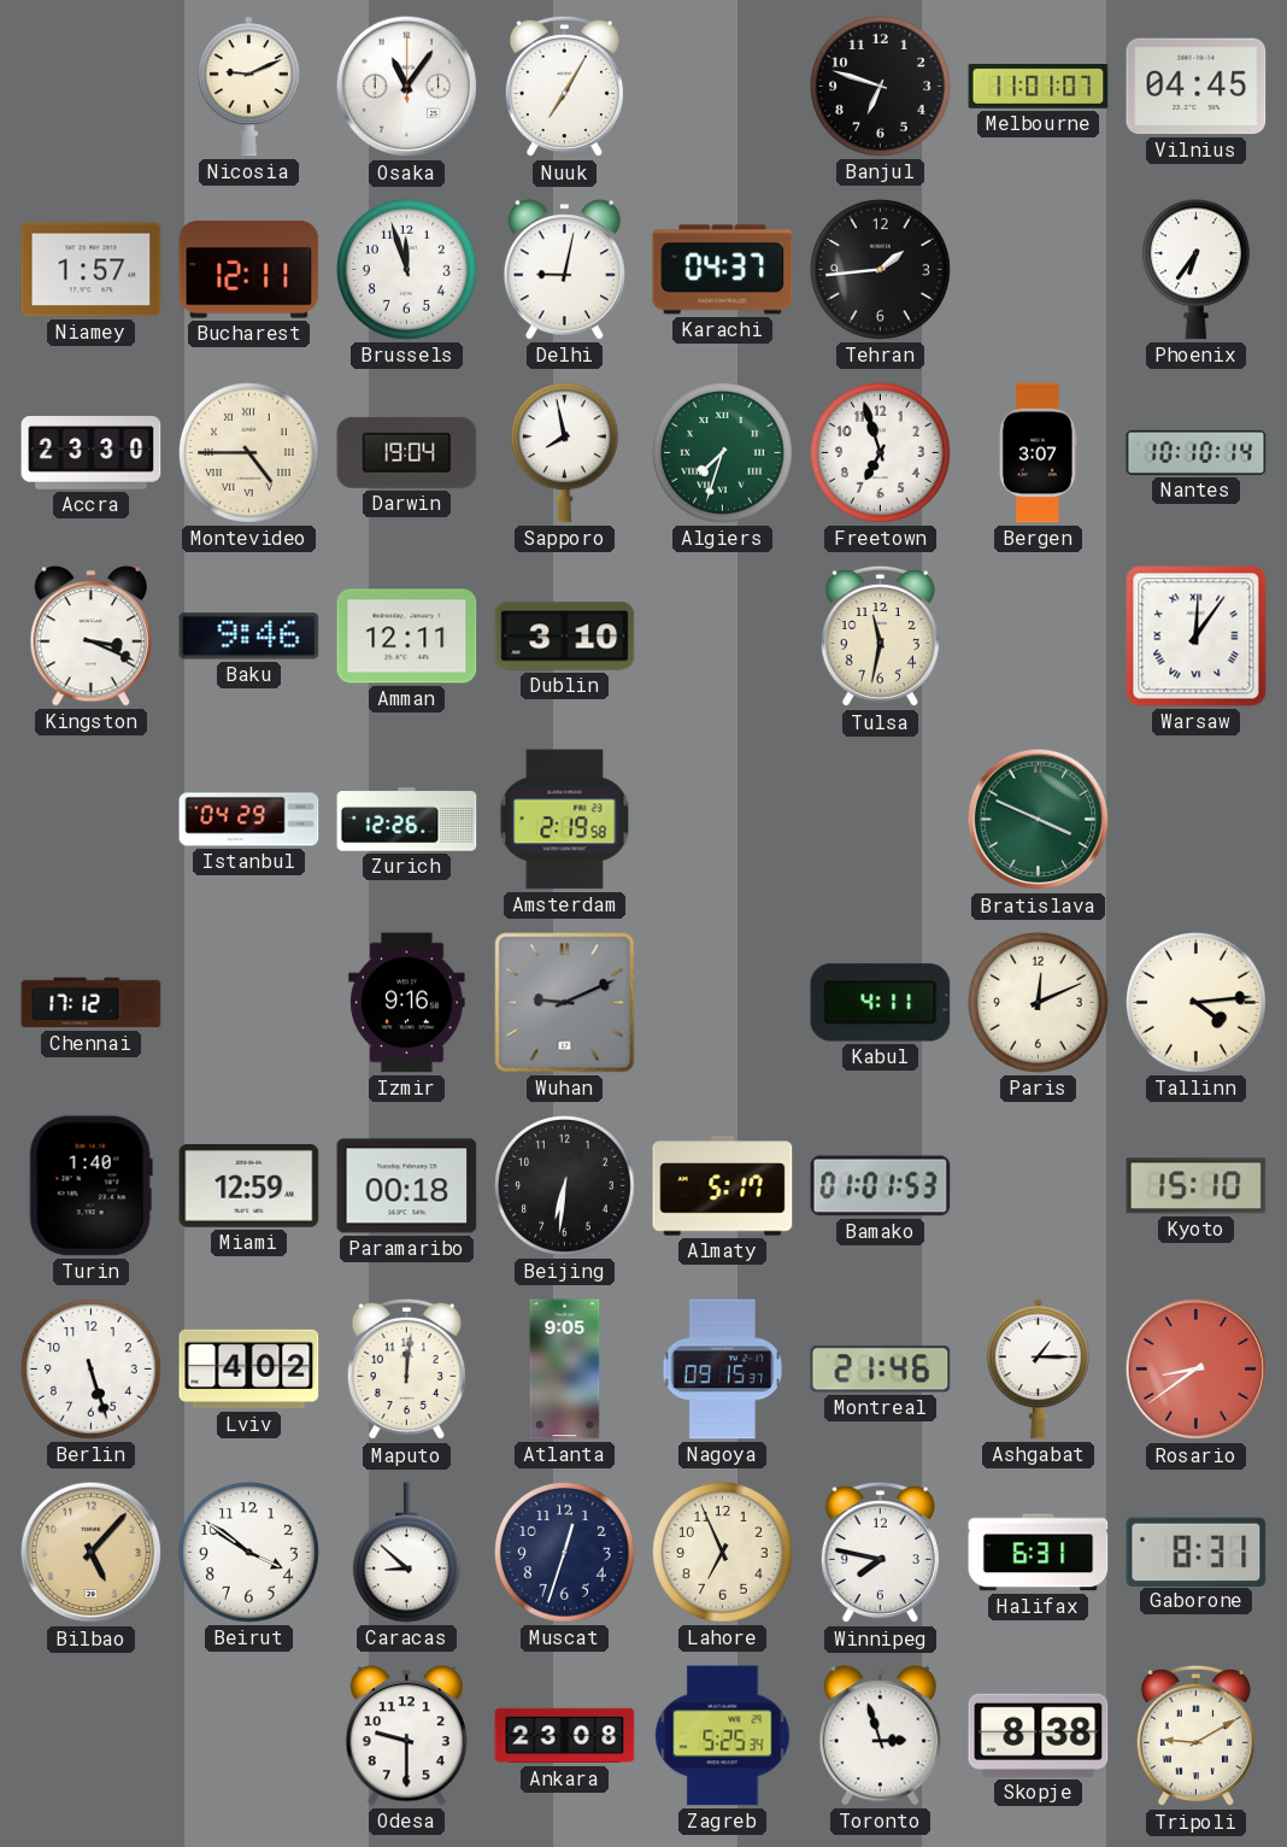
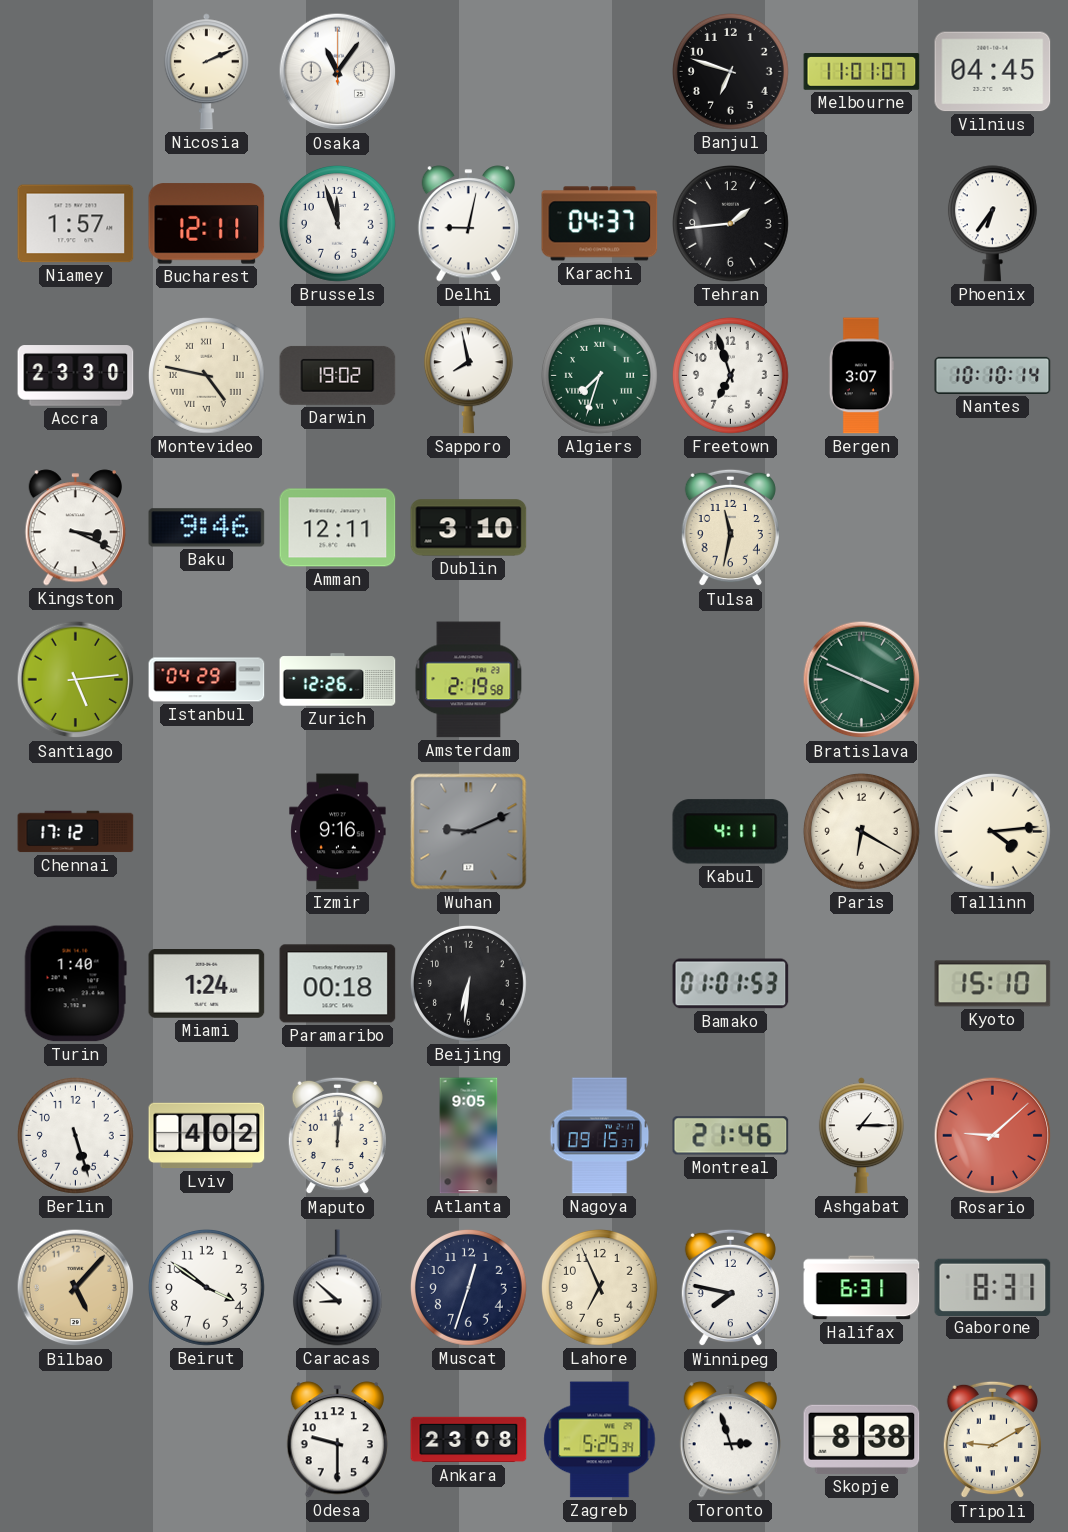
Nicosia: 9:11 -> 2:11 (206, 72)
Nuuk: 7:05 -> none (564, 87)
Montevideo: 4:45 -> 4:47 (206, 375)
Darwin: 19:04 -> 19:02 (338, 375)
Warsaw: 12:06 -> none (1197, 637)
Santiago: none -> 5:14 (76, 680)
Paris: 12:11 -> 6:20 (861, 831)
Miami: 12:59 -> 1:24 (207, 984)
Almaty: 5:17 -> none (723, 1186)
Rosario: 8:39 -> 9:08 (993, 1136)
